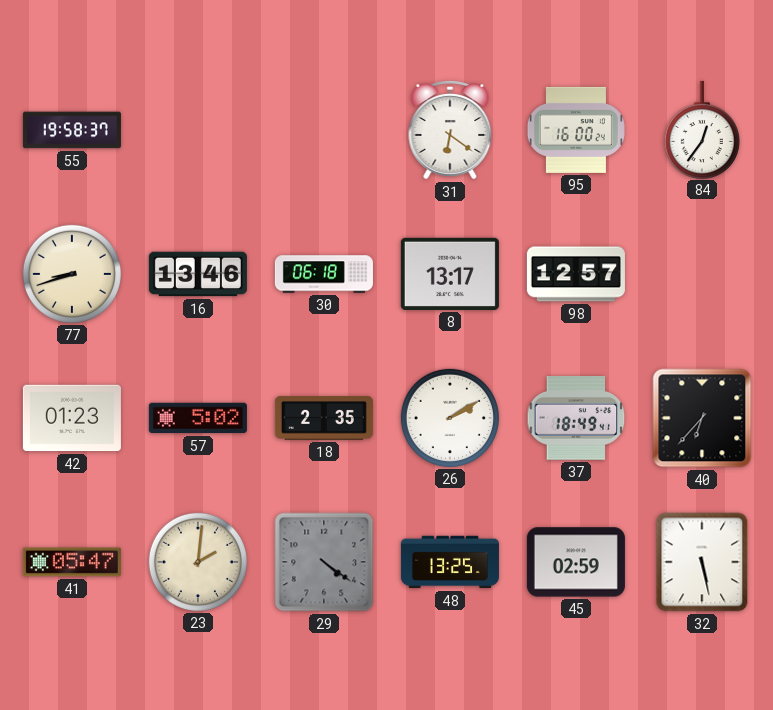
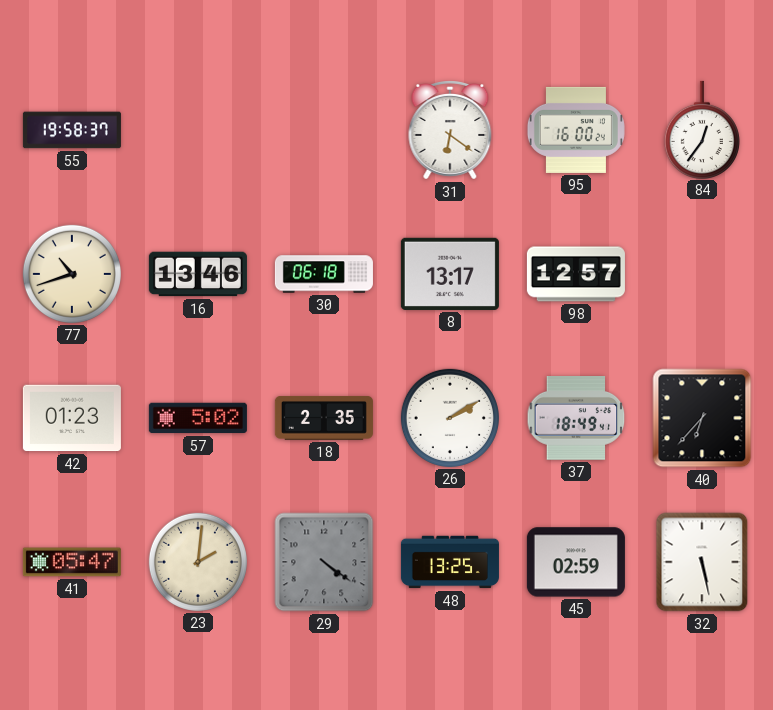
77: 8:42 -> 10:42 (72, 274)
